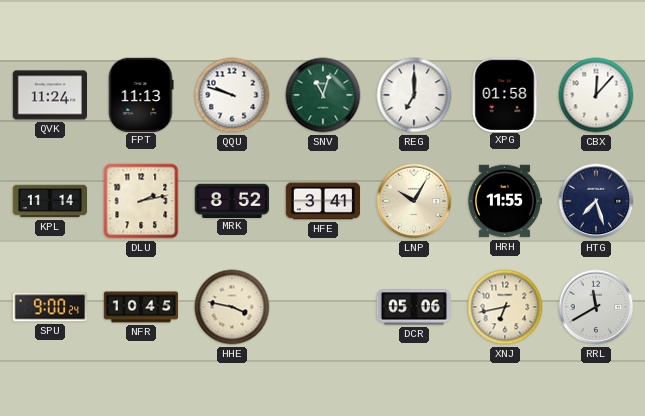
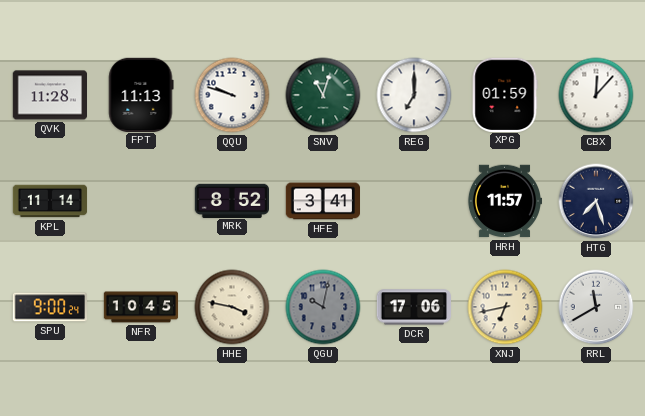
QVK: 11:24 -> 11:28 (49, 95)
XPG: 01:58 -> 01:59 (505, 94)
DLU: 2:13 -> none (141, 201)
LNP: 10:05 -> none (414, 201)
HRH: 11:55 -> 11:57 (504, 201)
QGU: none -> 10:02 (323, 307)
DCR: 05:06 -> 17:06 (413, 307)
